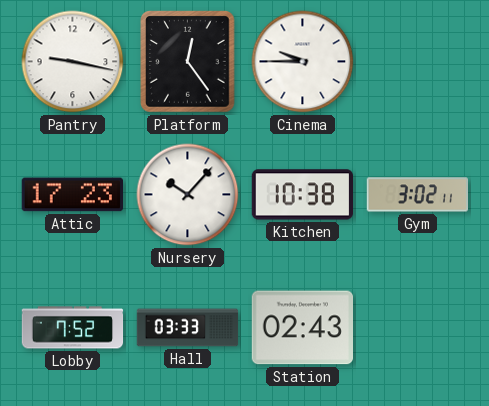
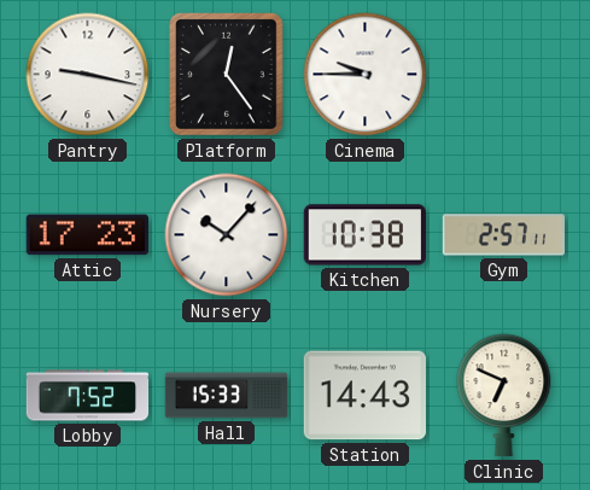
Gym: 3:02 -> 2:57 (504, 235)
Hall: 03:33 -> 15:33 (227, 396)
Station: 02:43 -> 14:43 (364, 396)
Clinic: none -> 6:49 (504, 396)
